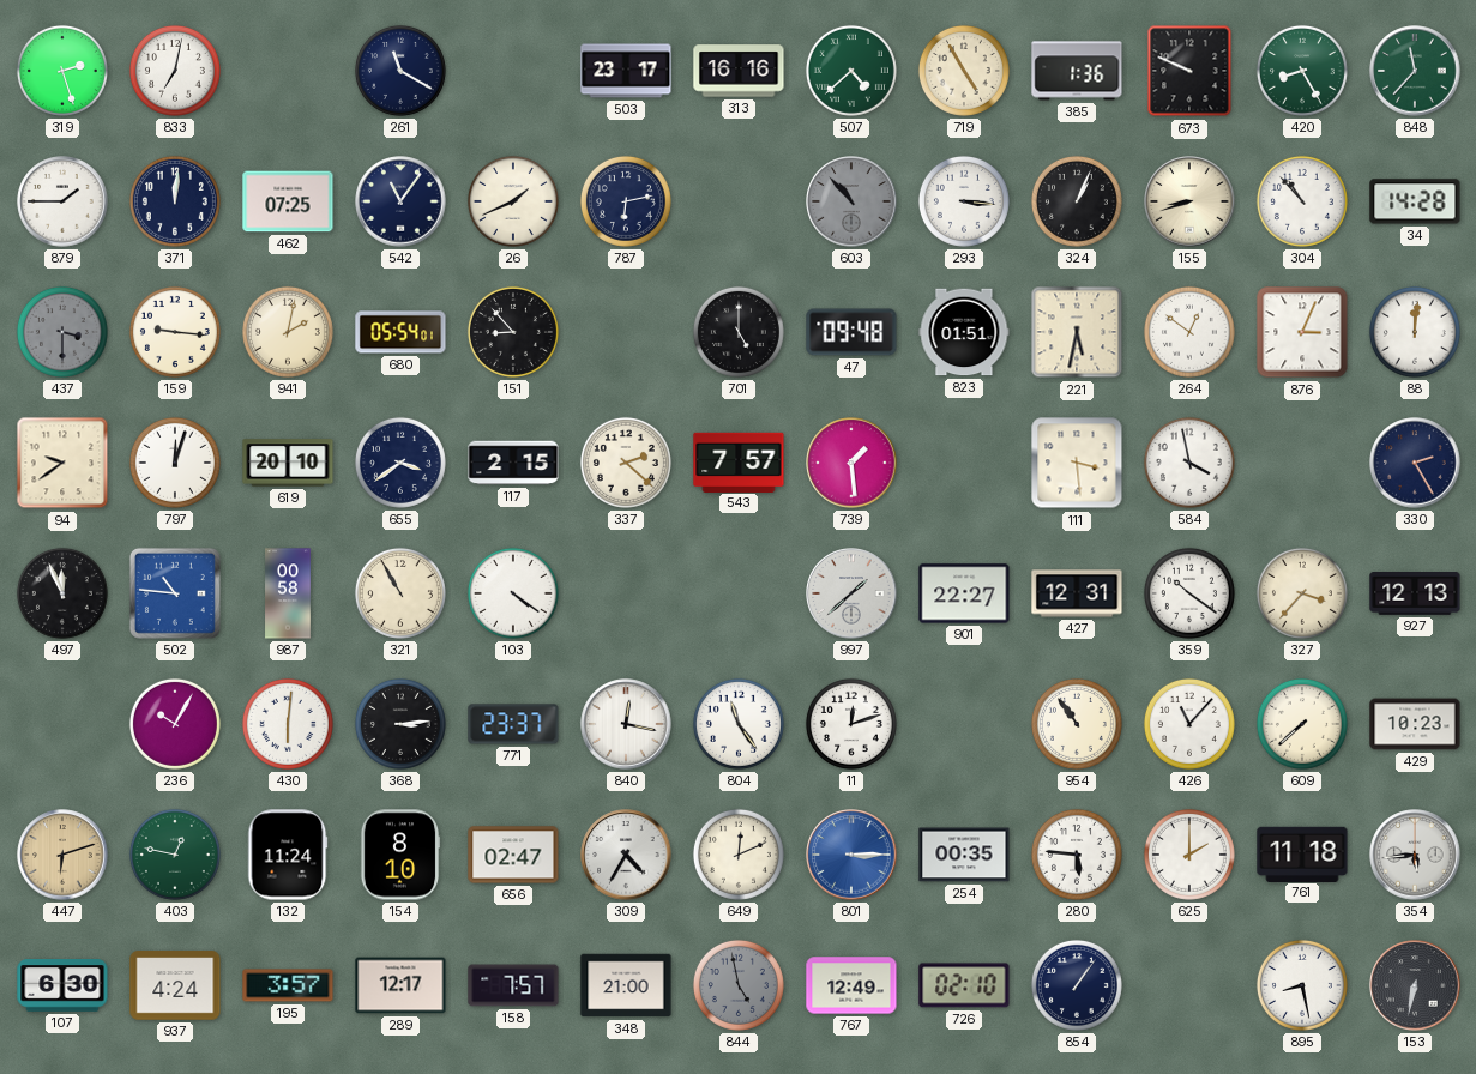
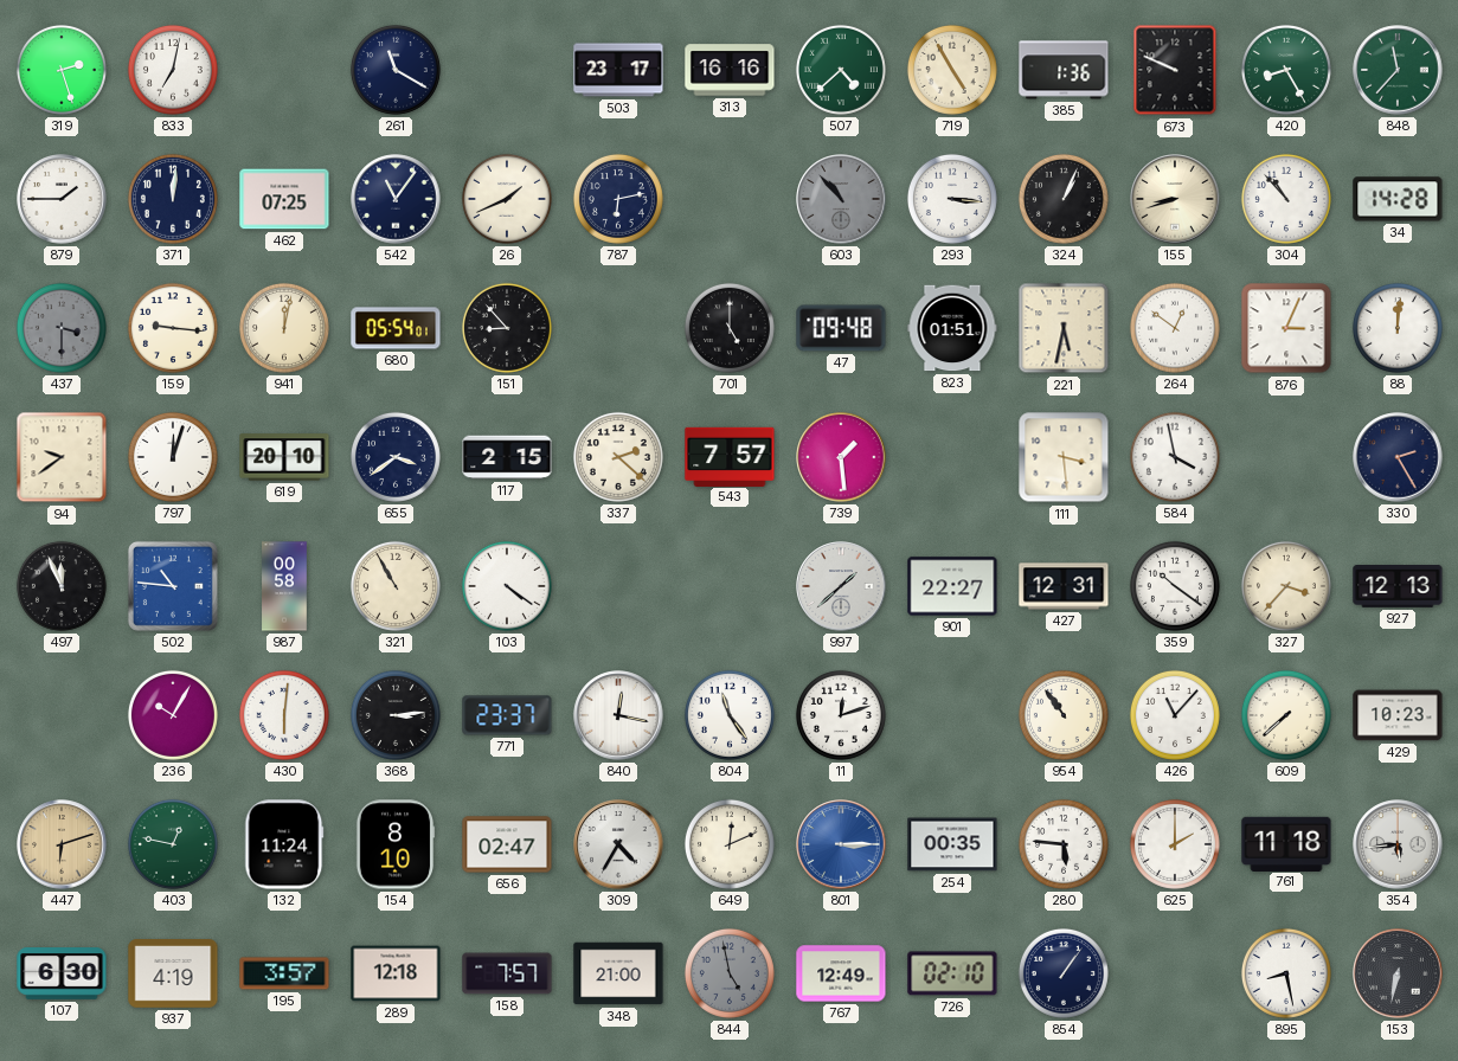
941: 2:02 -> 12:02 (284, 328)
937: 4:24 -> 4:19 (173, 973)
289: 12:17 -> 12:18 (396, 973)
